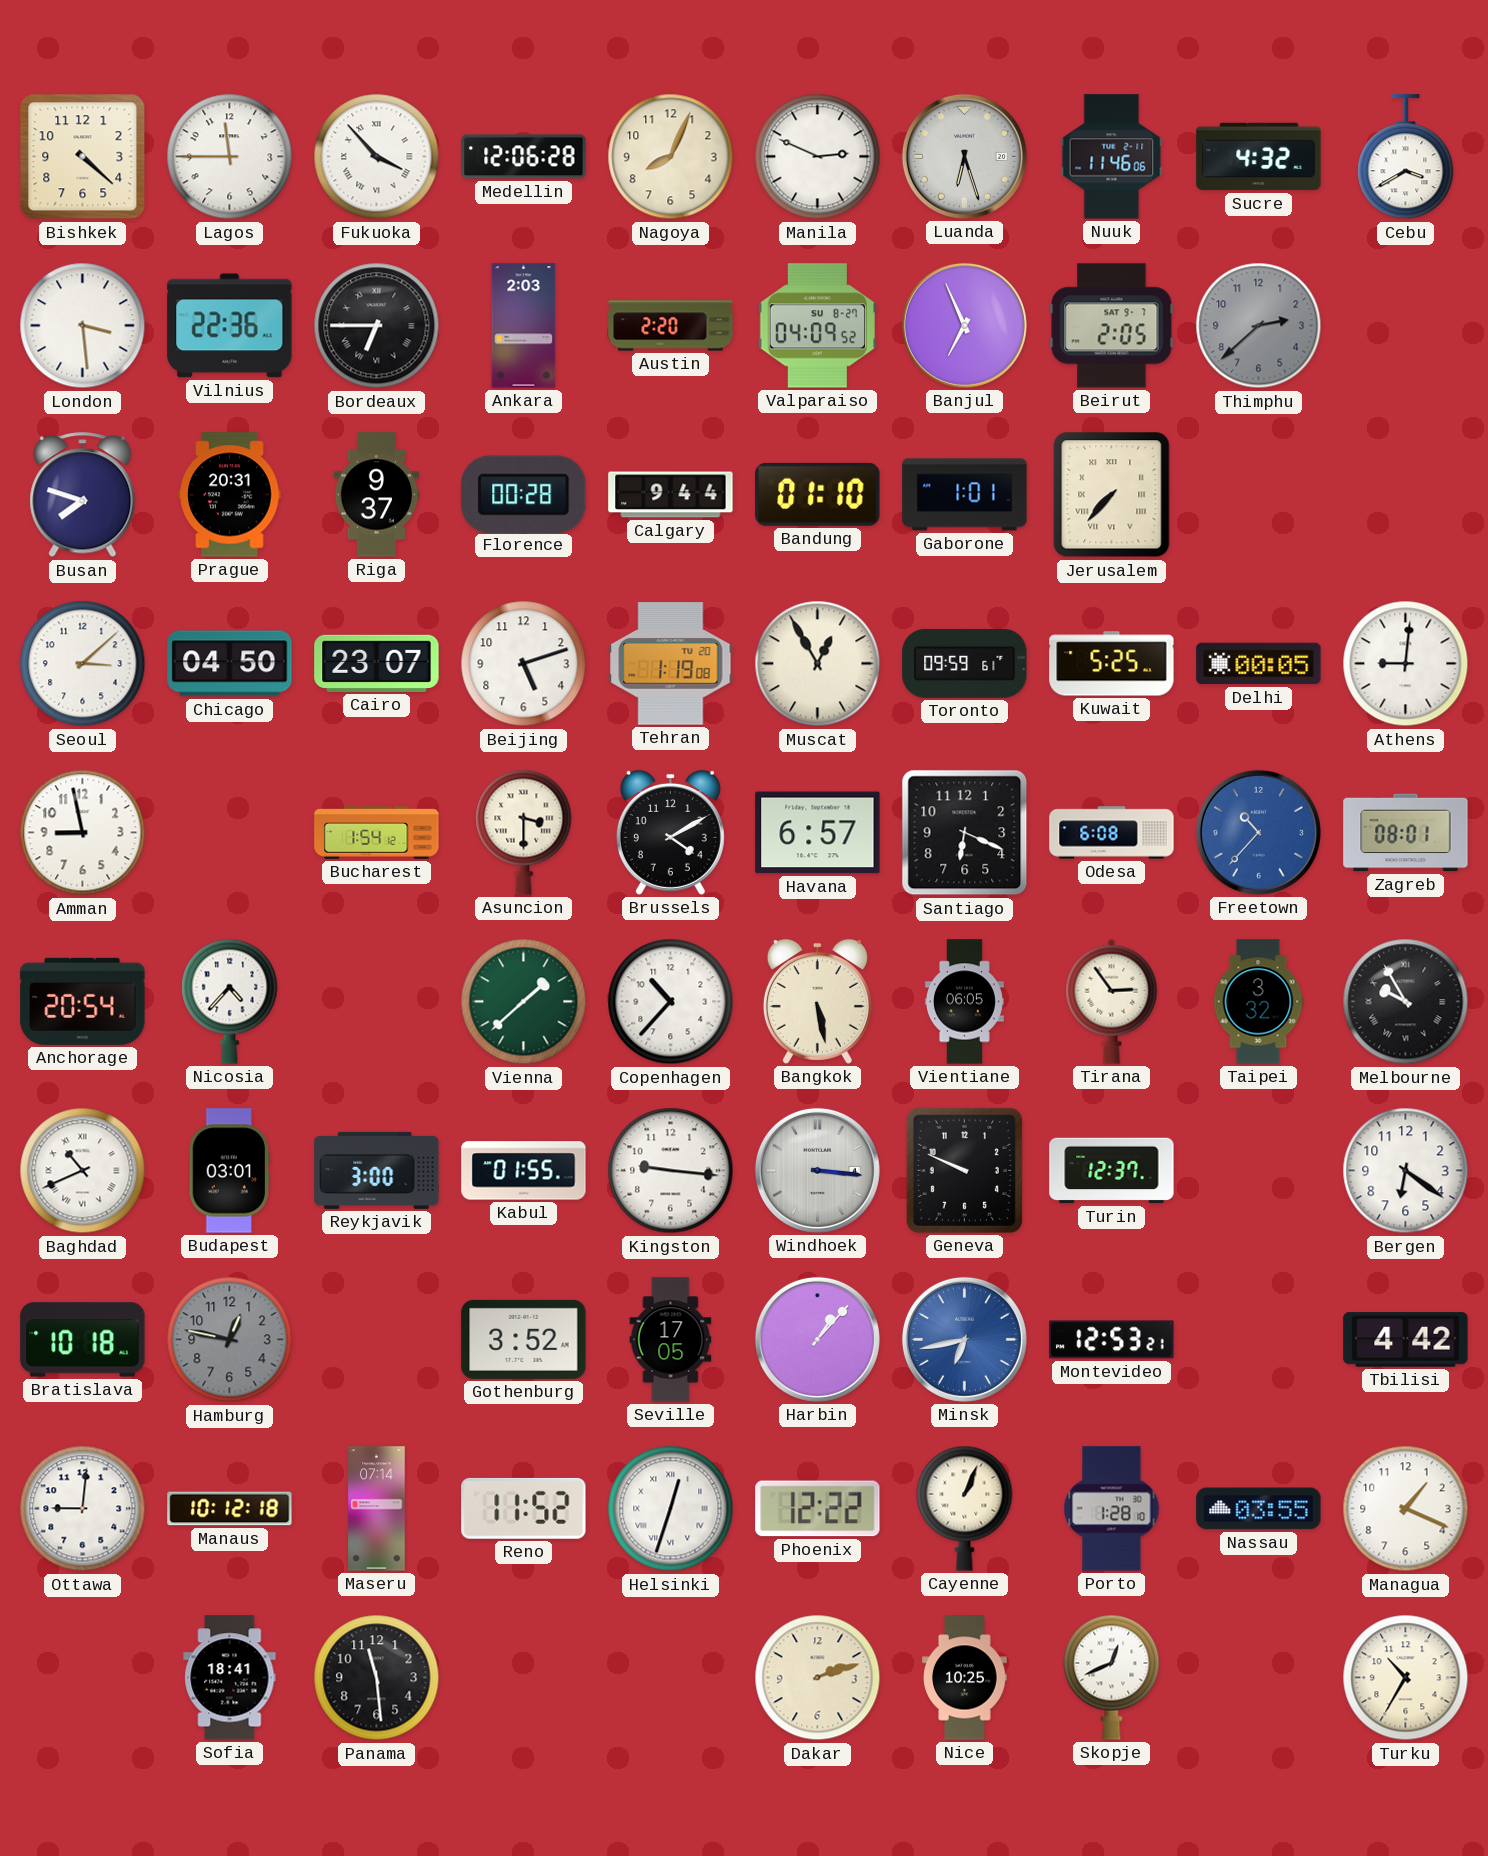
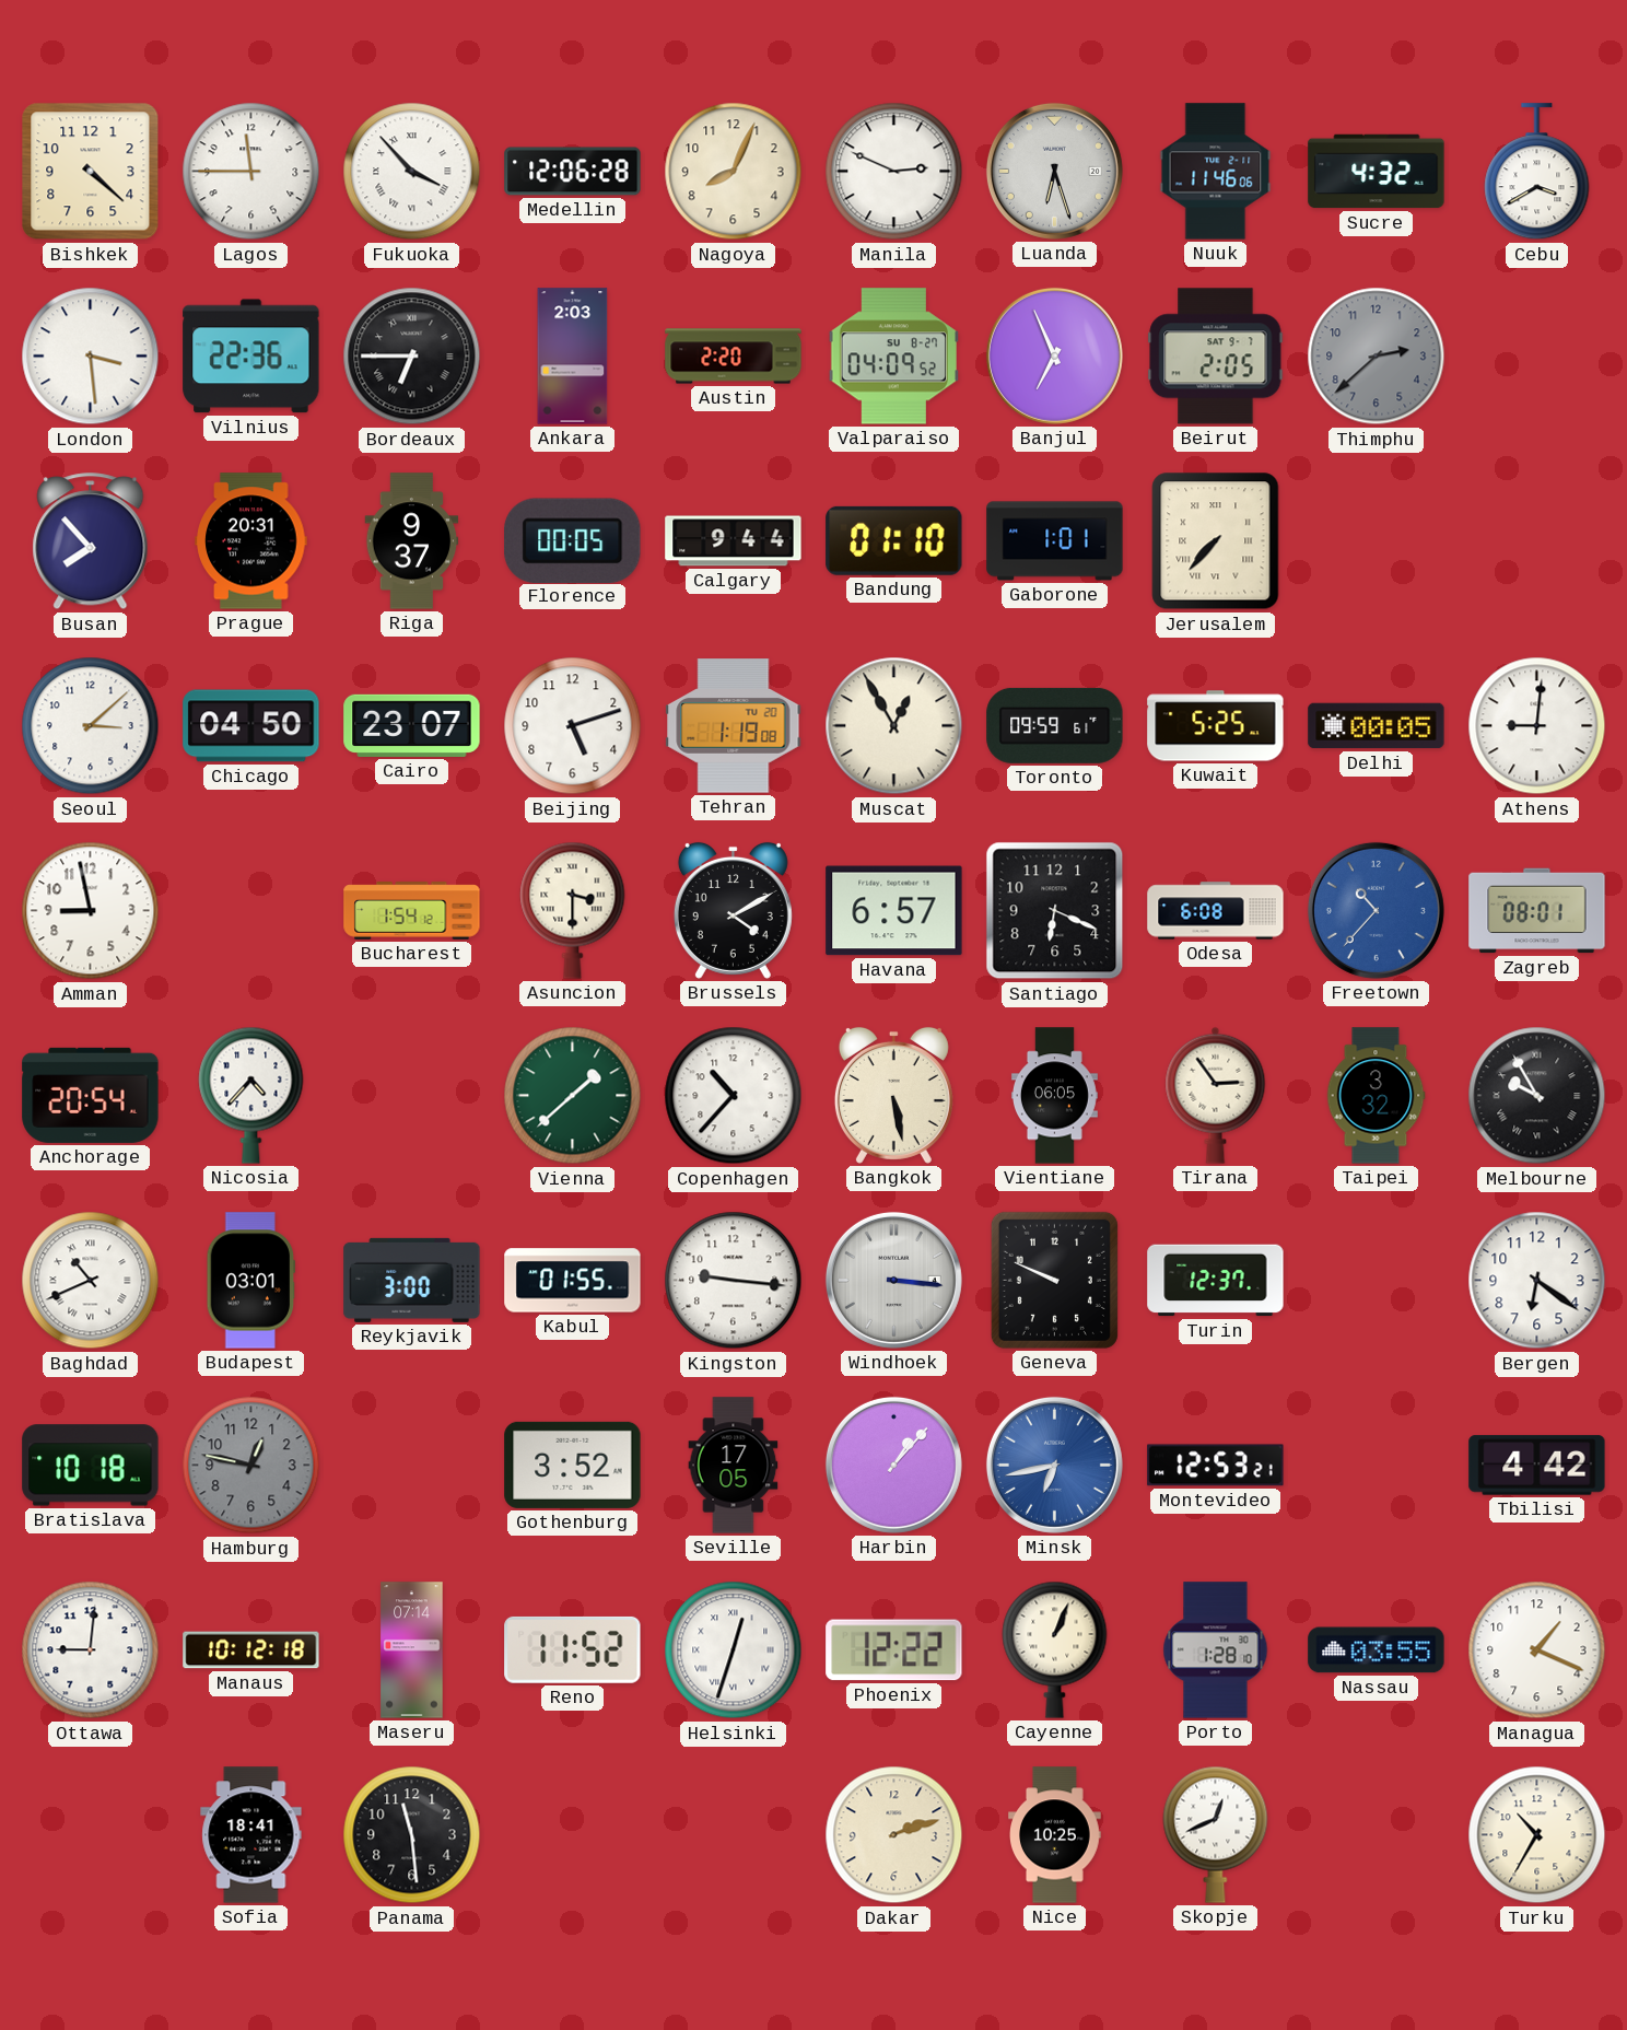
Busan: 7:48 -> 7:53 (91, 541)
Florence: 00:28 -> 00:05 (573, 540)
